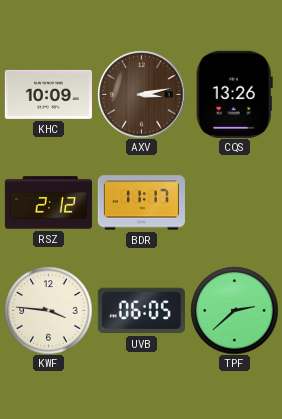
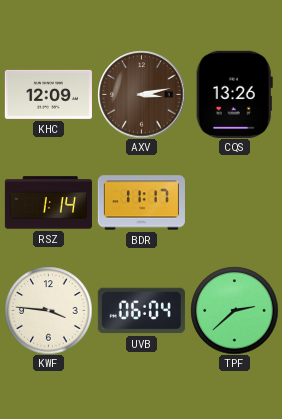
KHC: 10:09 -> 12:09 (48, 94)
RSZ: 2:12 -> 1:14 (48, 203)
UVB: 06:05 -> 06:04 (141, 311)
